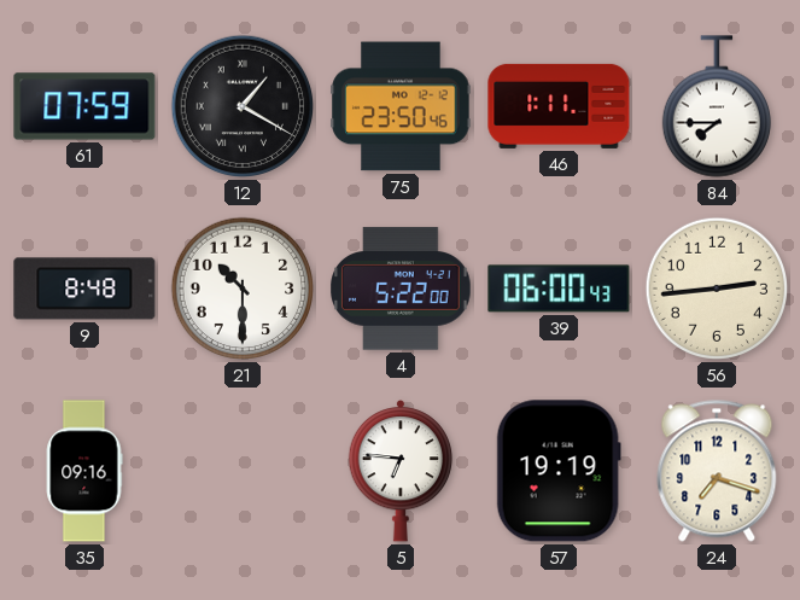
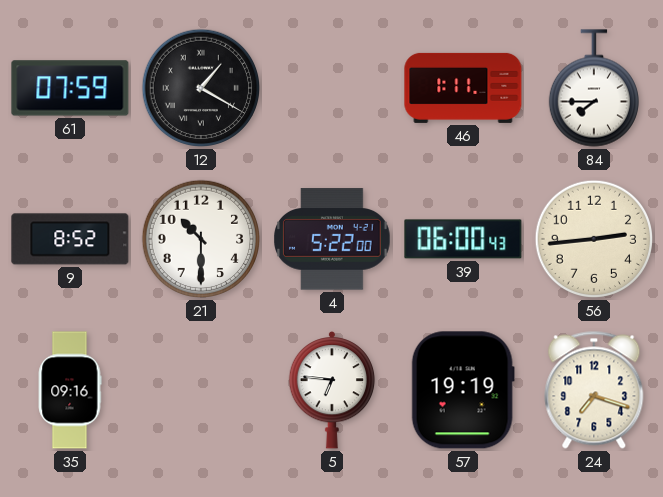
75: 23:50 -> none (401, 106)
9: 8:48 -> 8:52 (70, 239)
